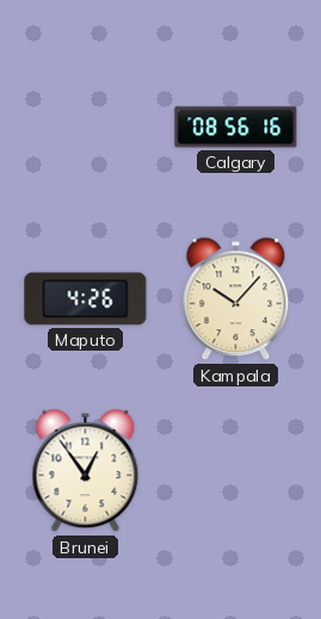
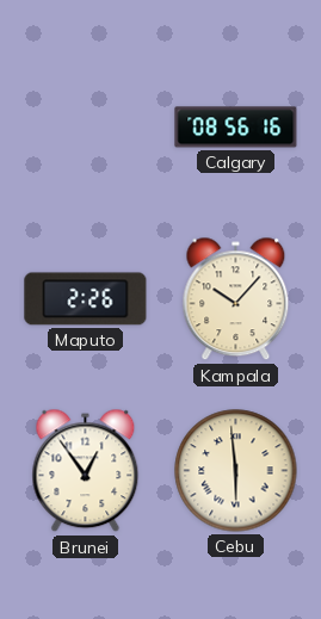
Maputo: 4:26 -> 2:26 (86, 299)
Cebu: none -> 5:59 (236, 471)
